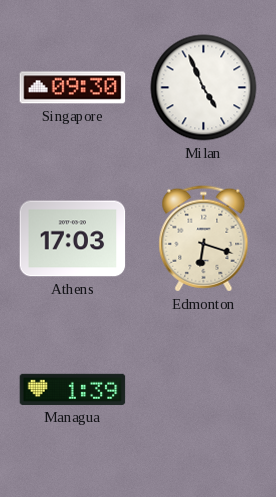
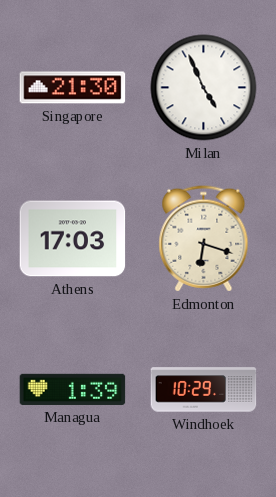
Singapore: 09:30 -> 21:30 (73, 88)
Windhoek: none -> 10:29 (204, 390)
